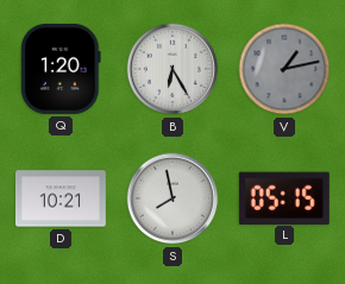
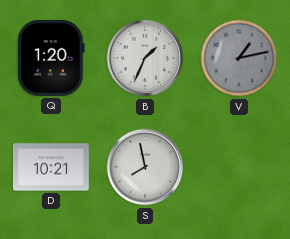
B: 6:25 -> 1:34 (145, 58)
L: 05:15 -> none (284, 197)
